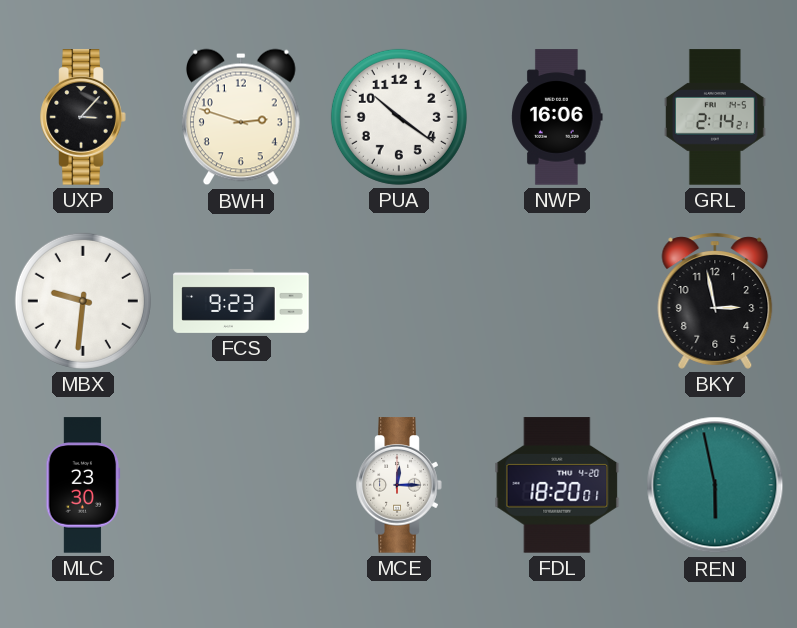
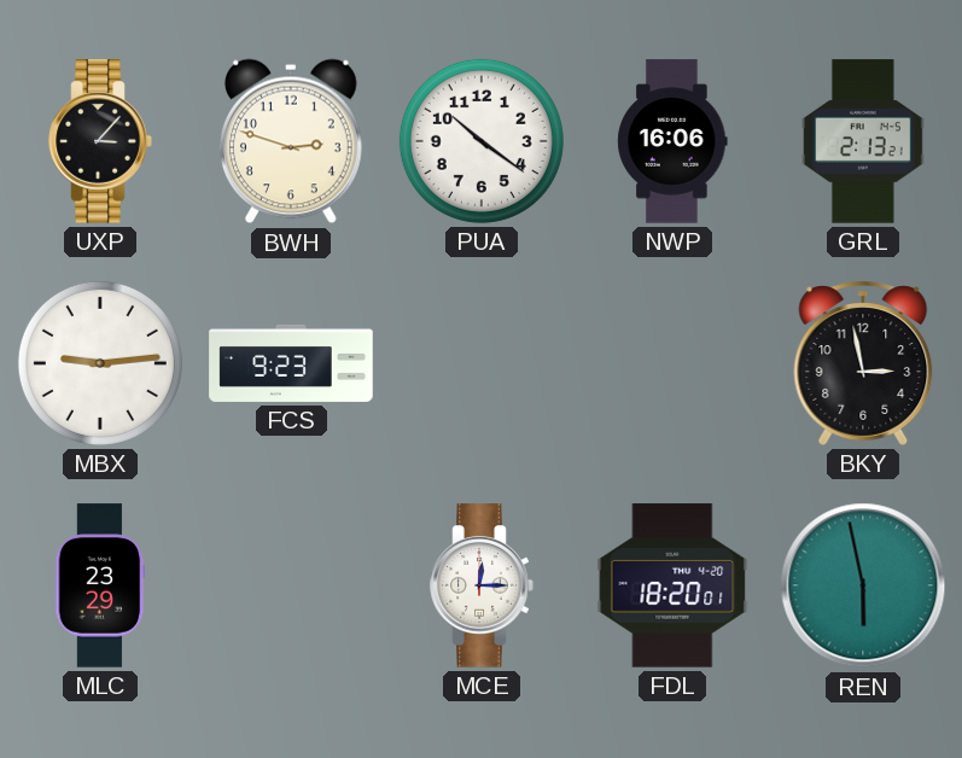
GRL: 2:14 -> 2:13 (863, 141)
MBX: 9:31 -> 9:14 (100, 363)
MLC: 23:30 -> 23:29 (100, 585)
